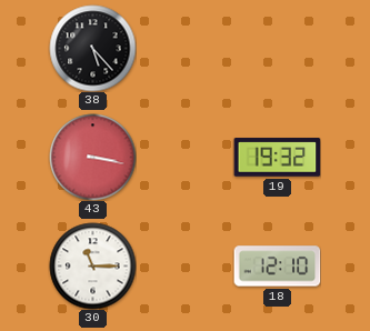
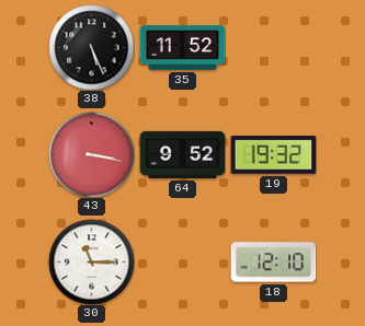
38: 5:23 -> 5:26 (91, 47)
35: none -> 11:52 (182, 48)
64: none -> 9:52 (182, 154)
